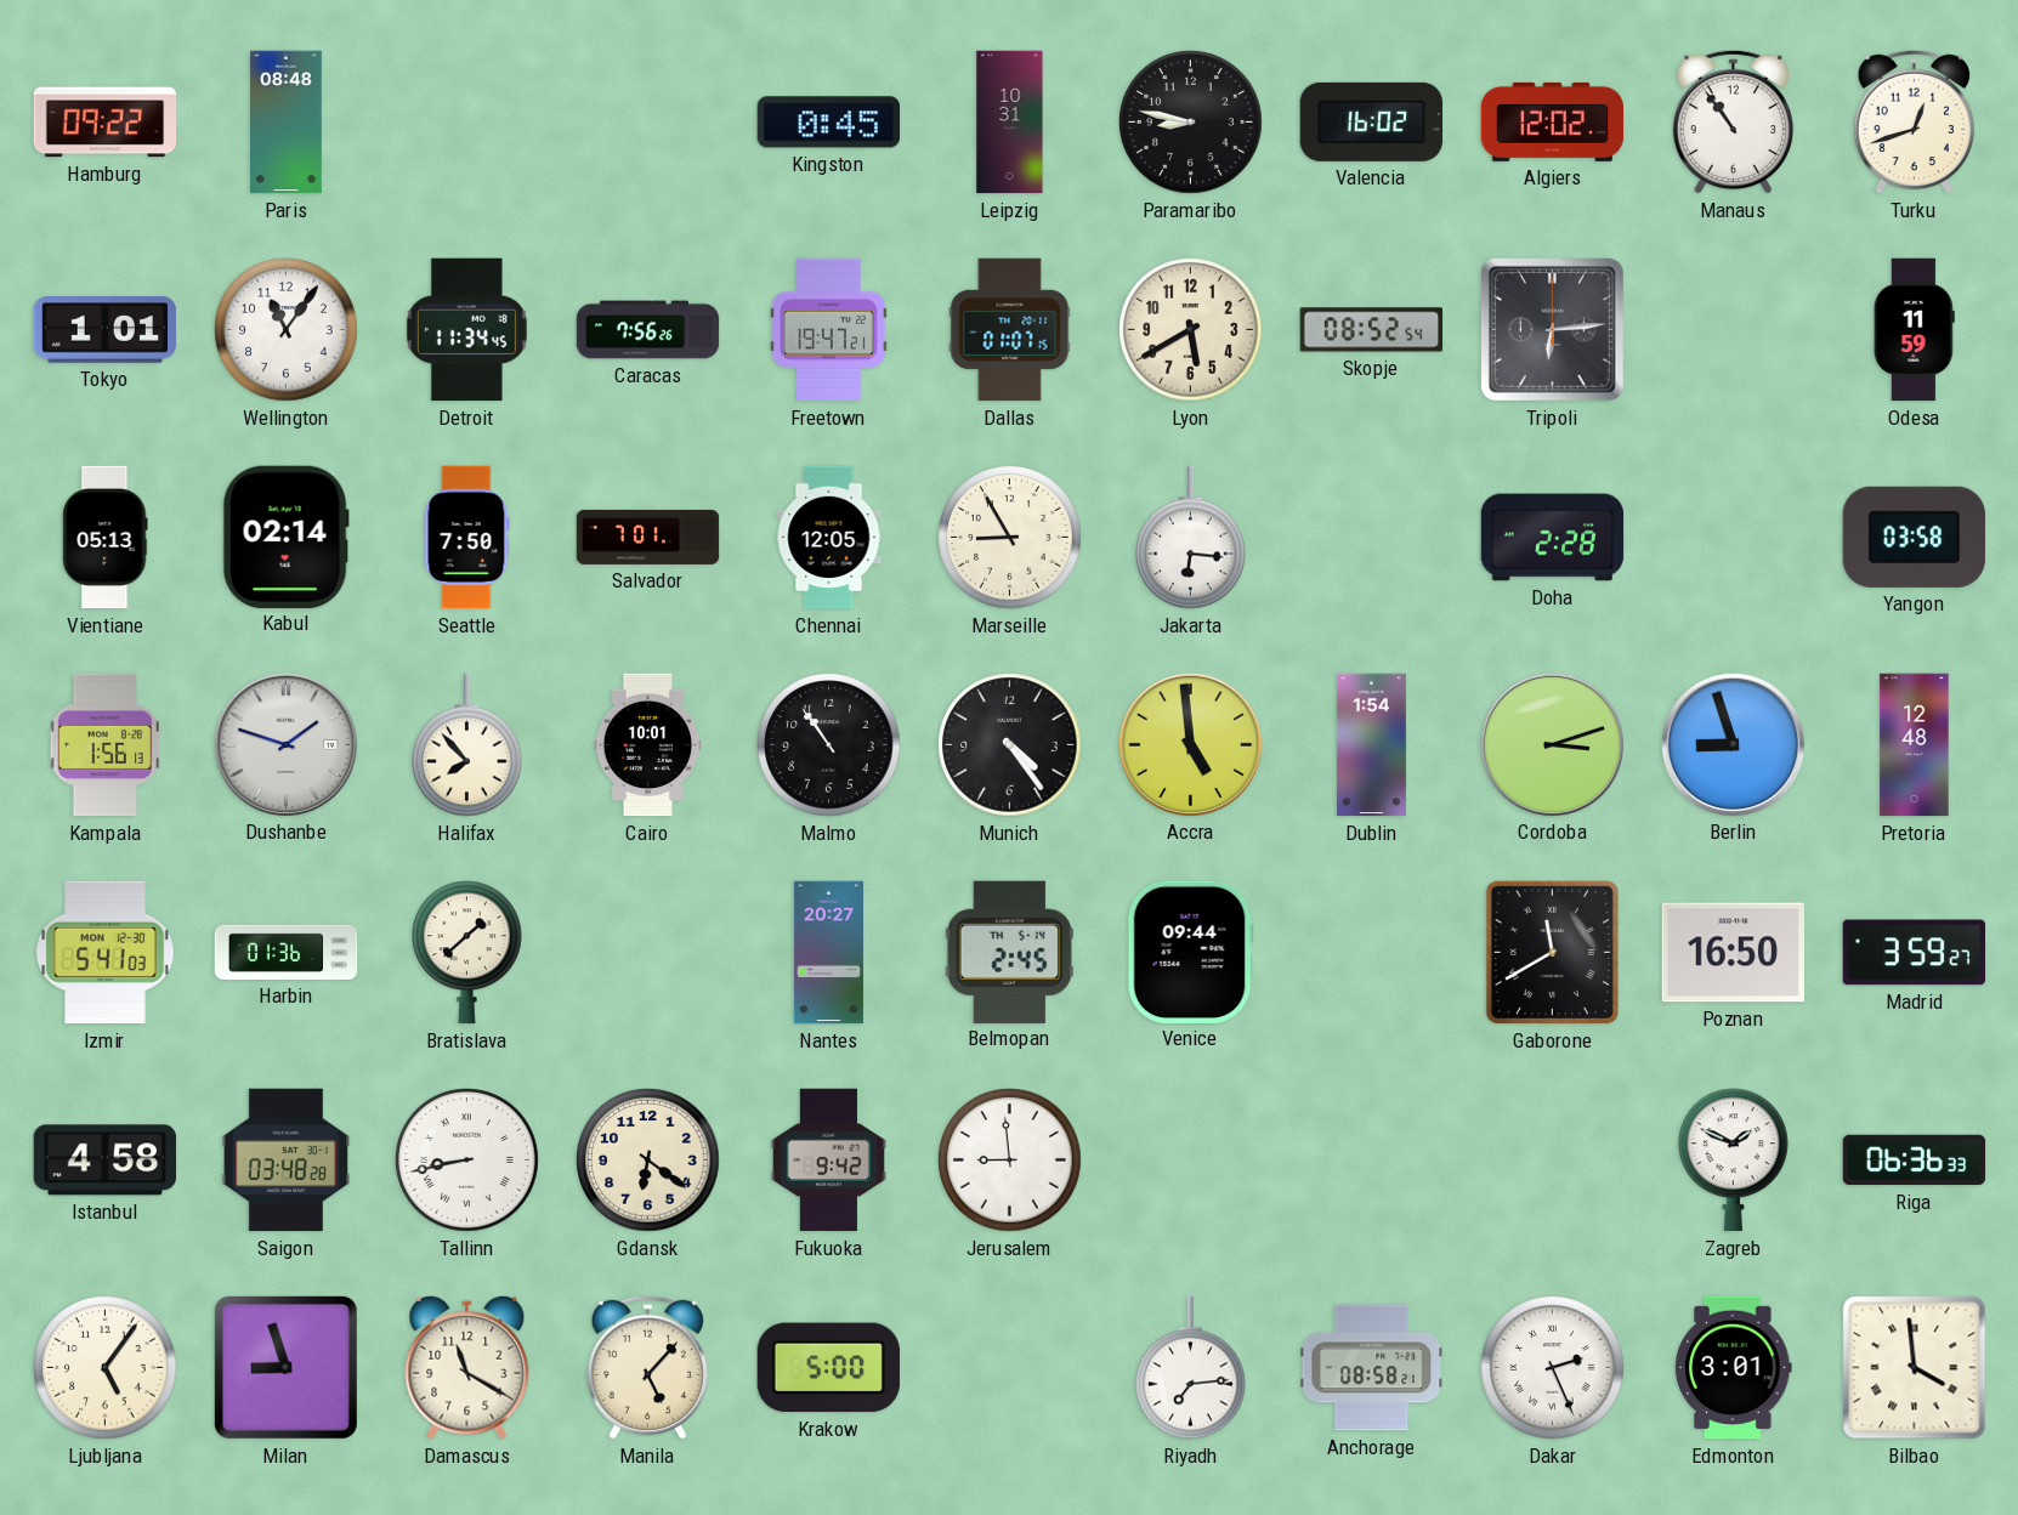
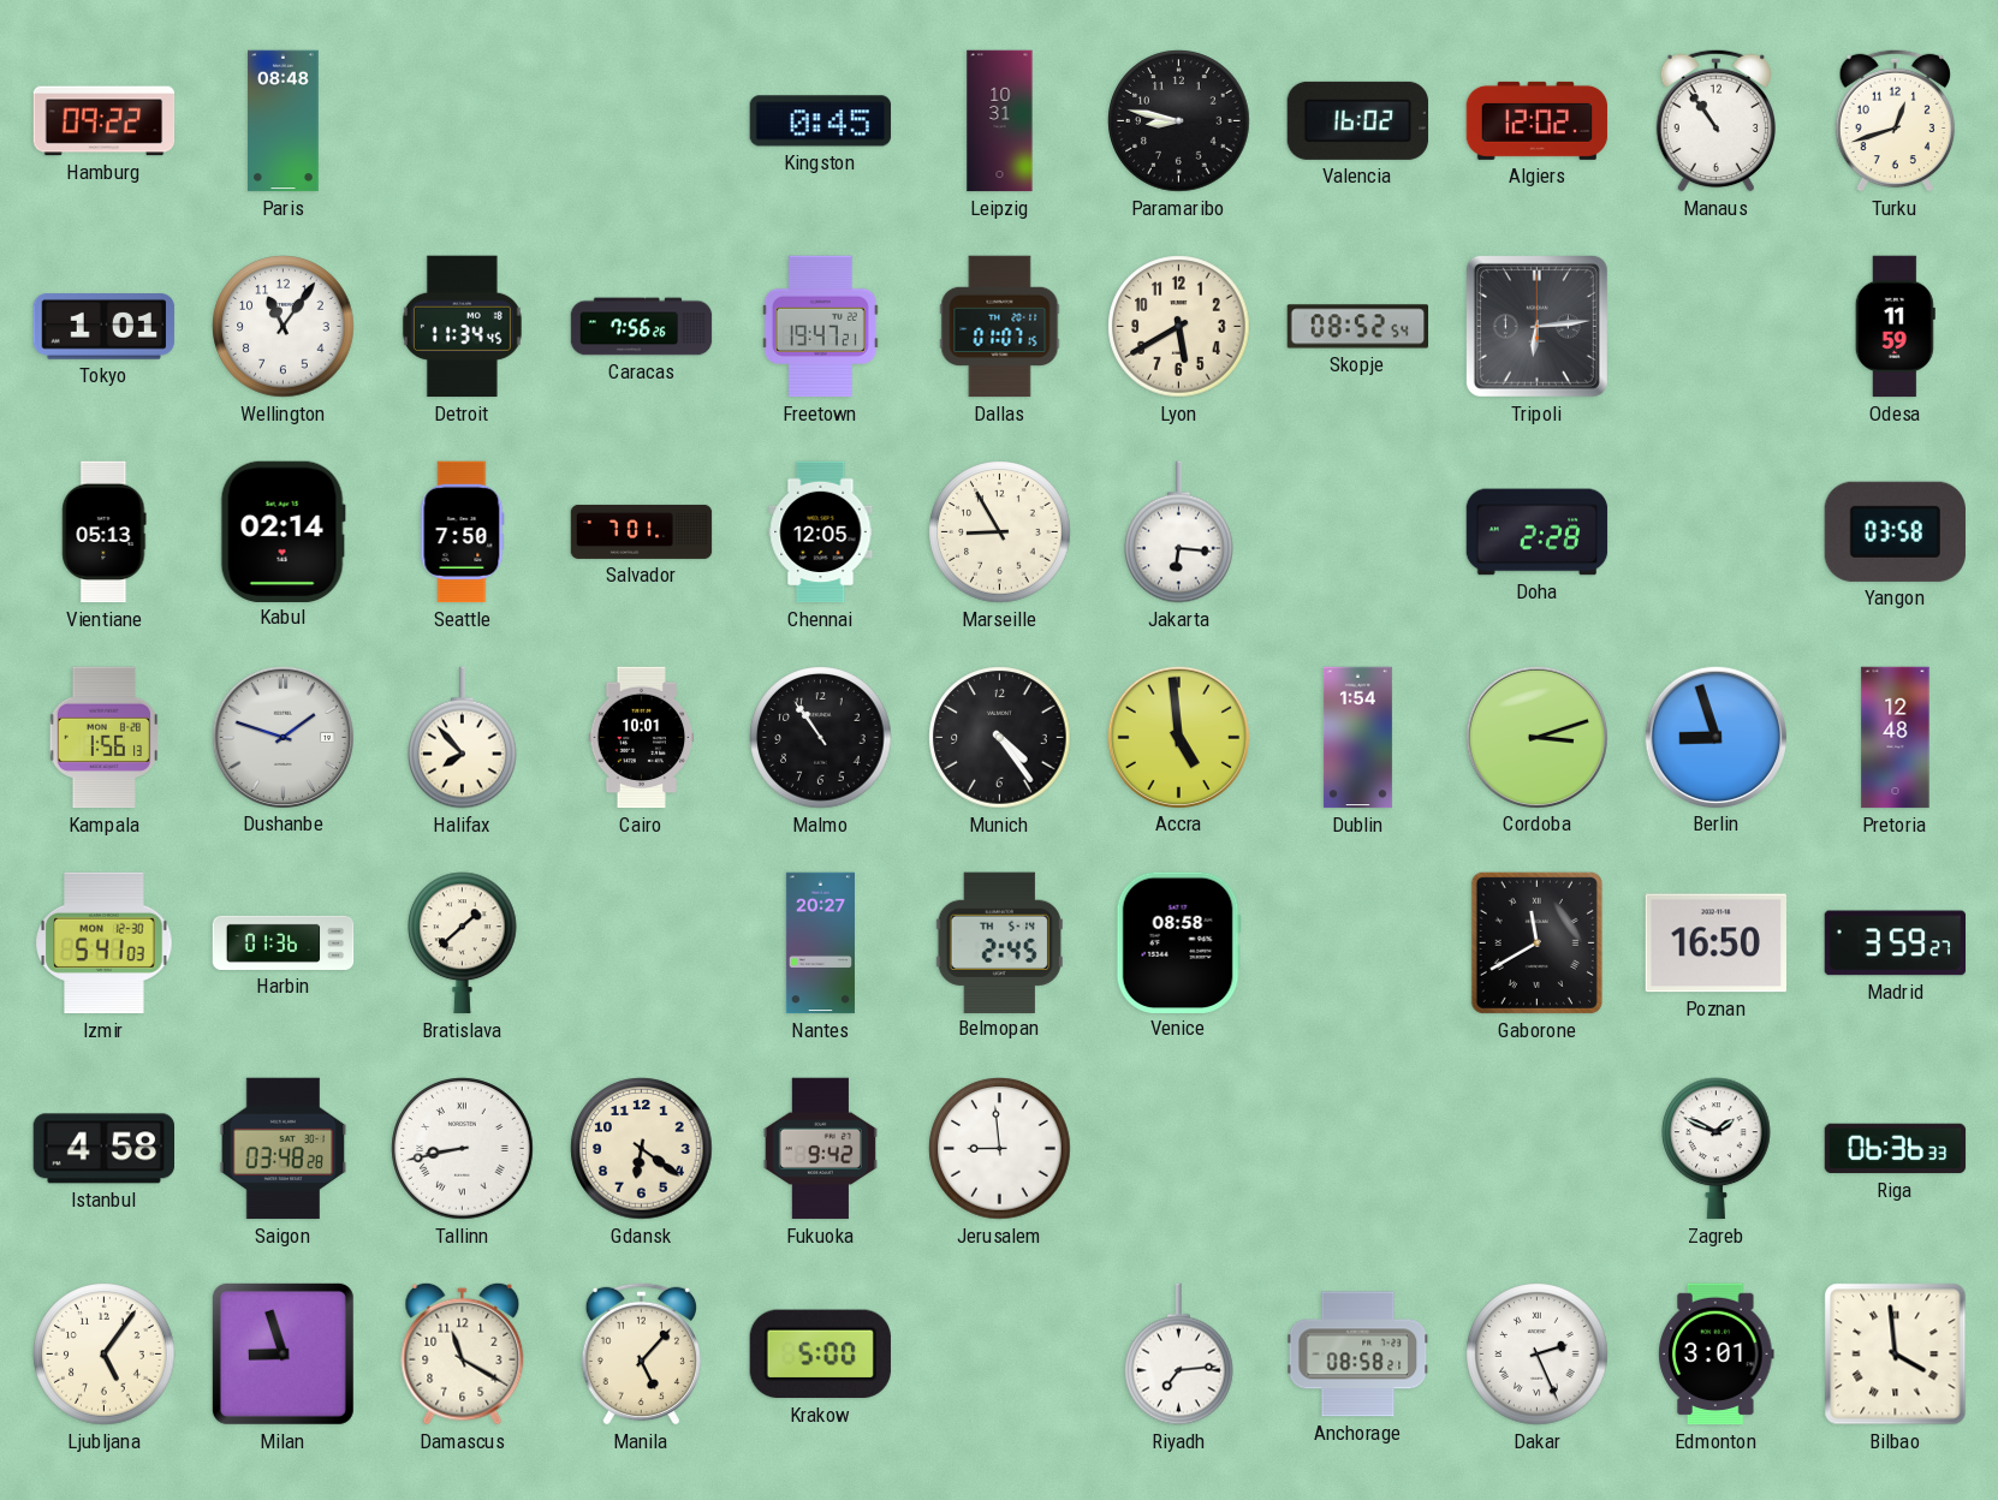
Venice: 09:44 -> 08:58 (1178, 942)
